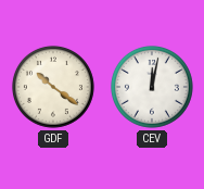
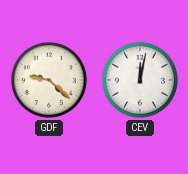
GDF: 10:21 -> 9:22 (49, 80)
